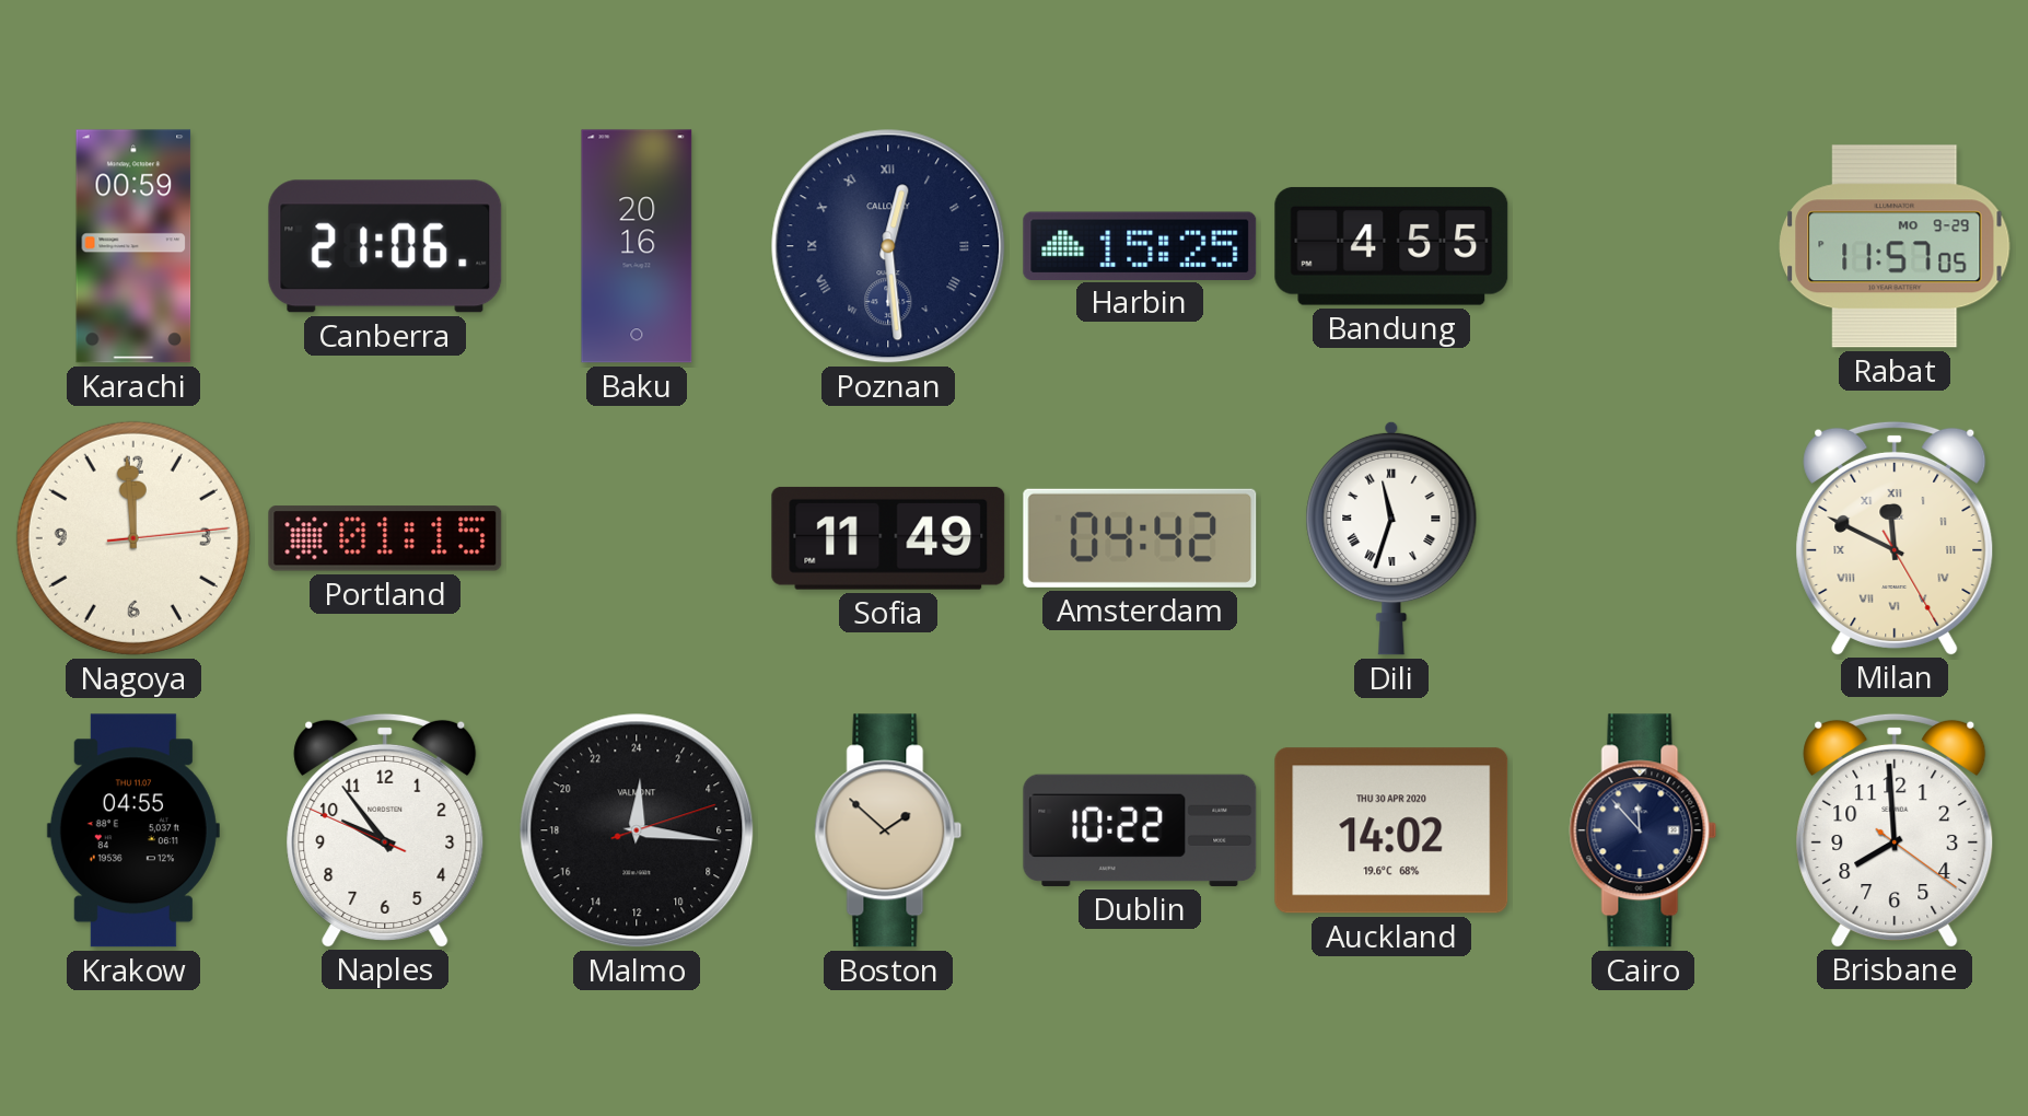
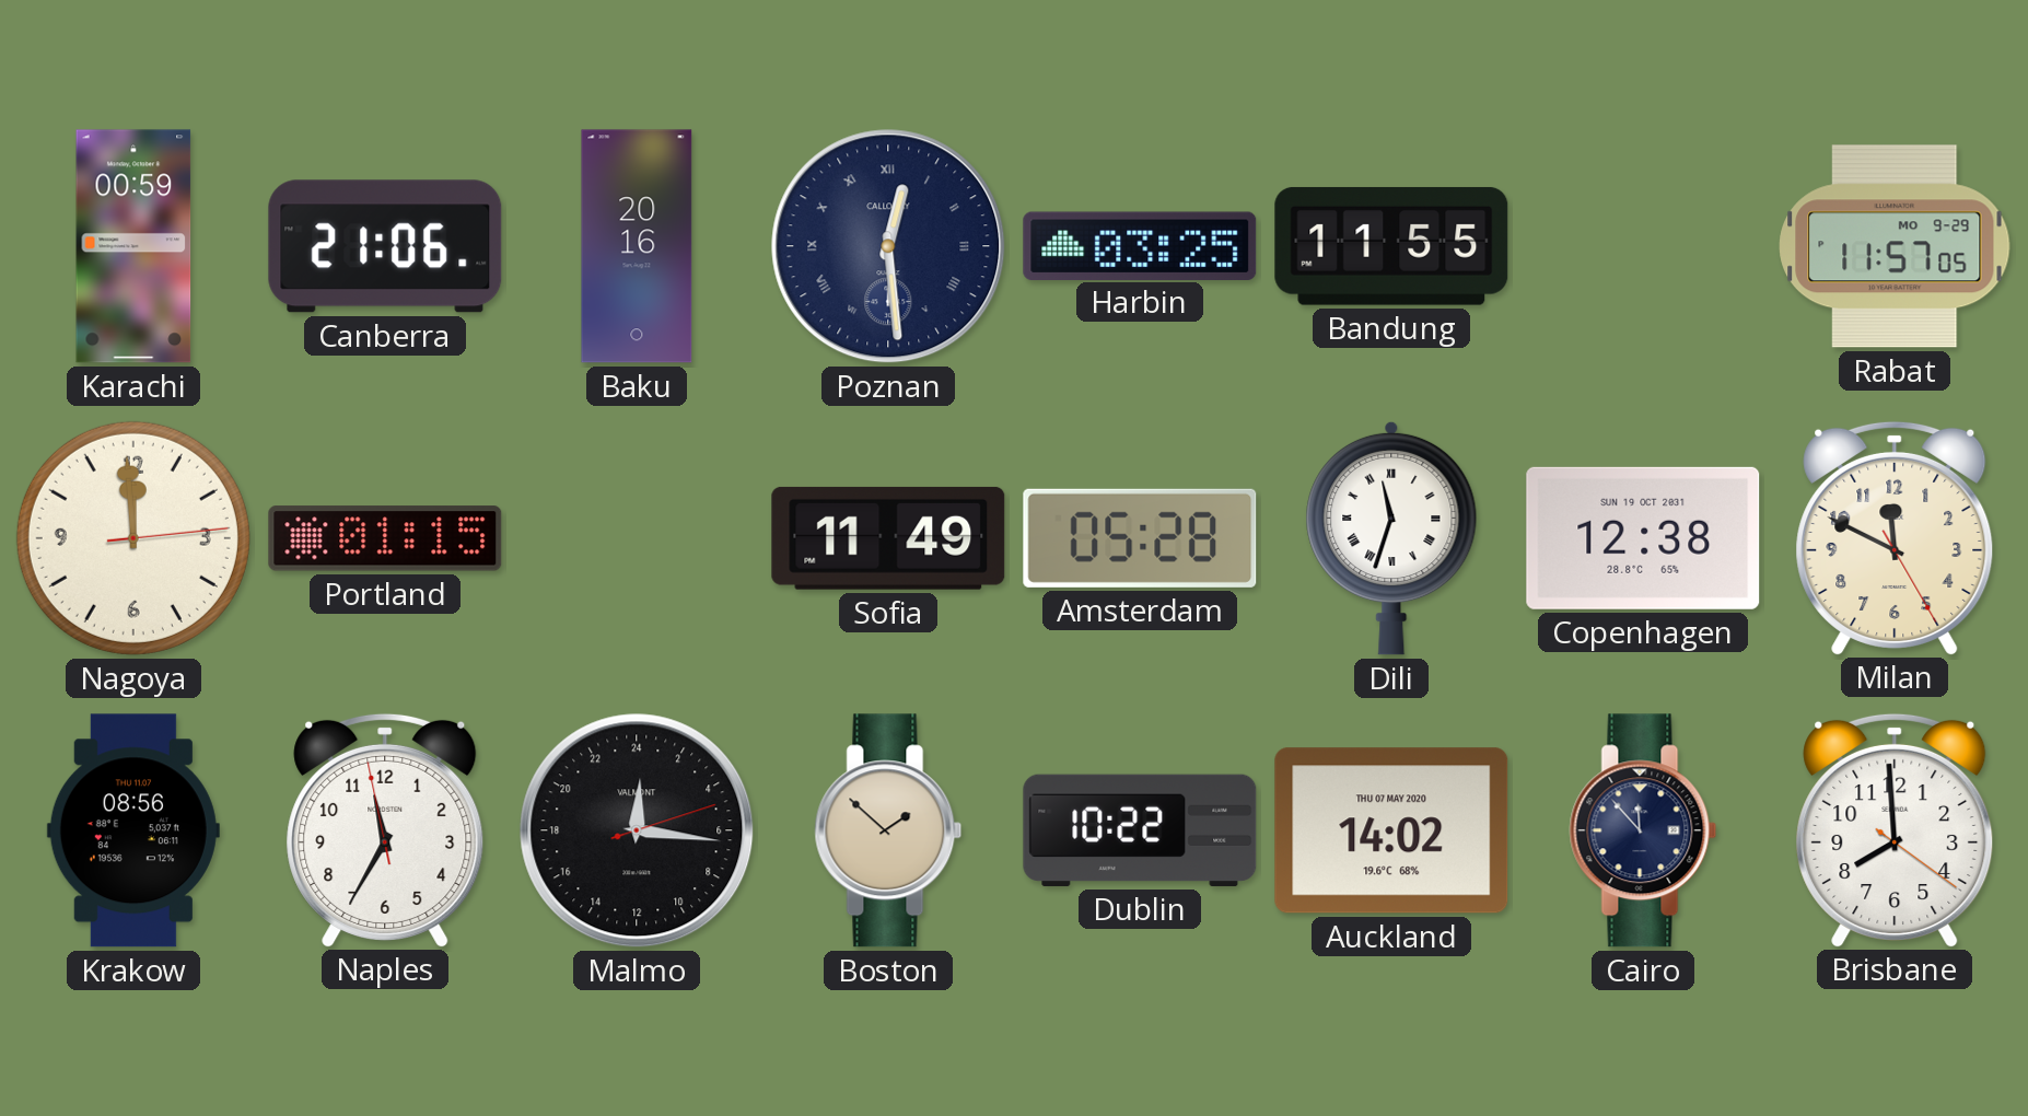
Harbin: 15:25 -> 03:25 (1140, 245)
Bandung: 4:55 -> 11:55 (1391, 246)
Amsterdam: 04:42 -> 05:28 (1140, 538)
Copenhagen: none -> 12:38 (1643, 538)
Milan numerals: Roman -> Arabic (1895, 537)
Krakow: 04:55 -> 08:56 (133, 830)
Naples: 9:53 -> 11:34 (385, 829)
Auckland date: THU 30 APR 2020 -> THU 07 MAY 2020 (1391, 830)
